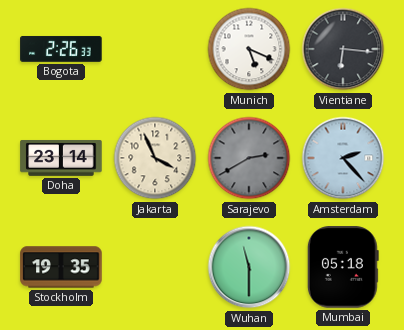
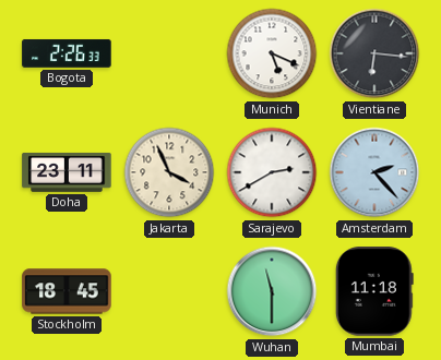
Doha: 23:14 -> 23:11 (67, 172)
Sarajevo dial: grey -> white (272, 172)
Stockholm: 19:35 -> 18:45 (67, 291)
Mumbai: 05:18 -> 11:18 (374, 291)
